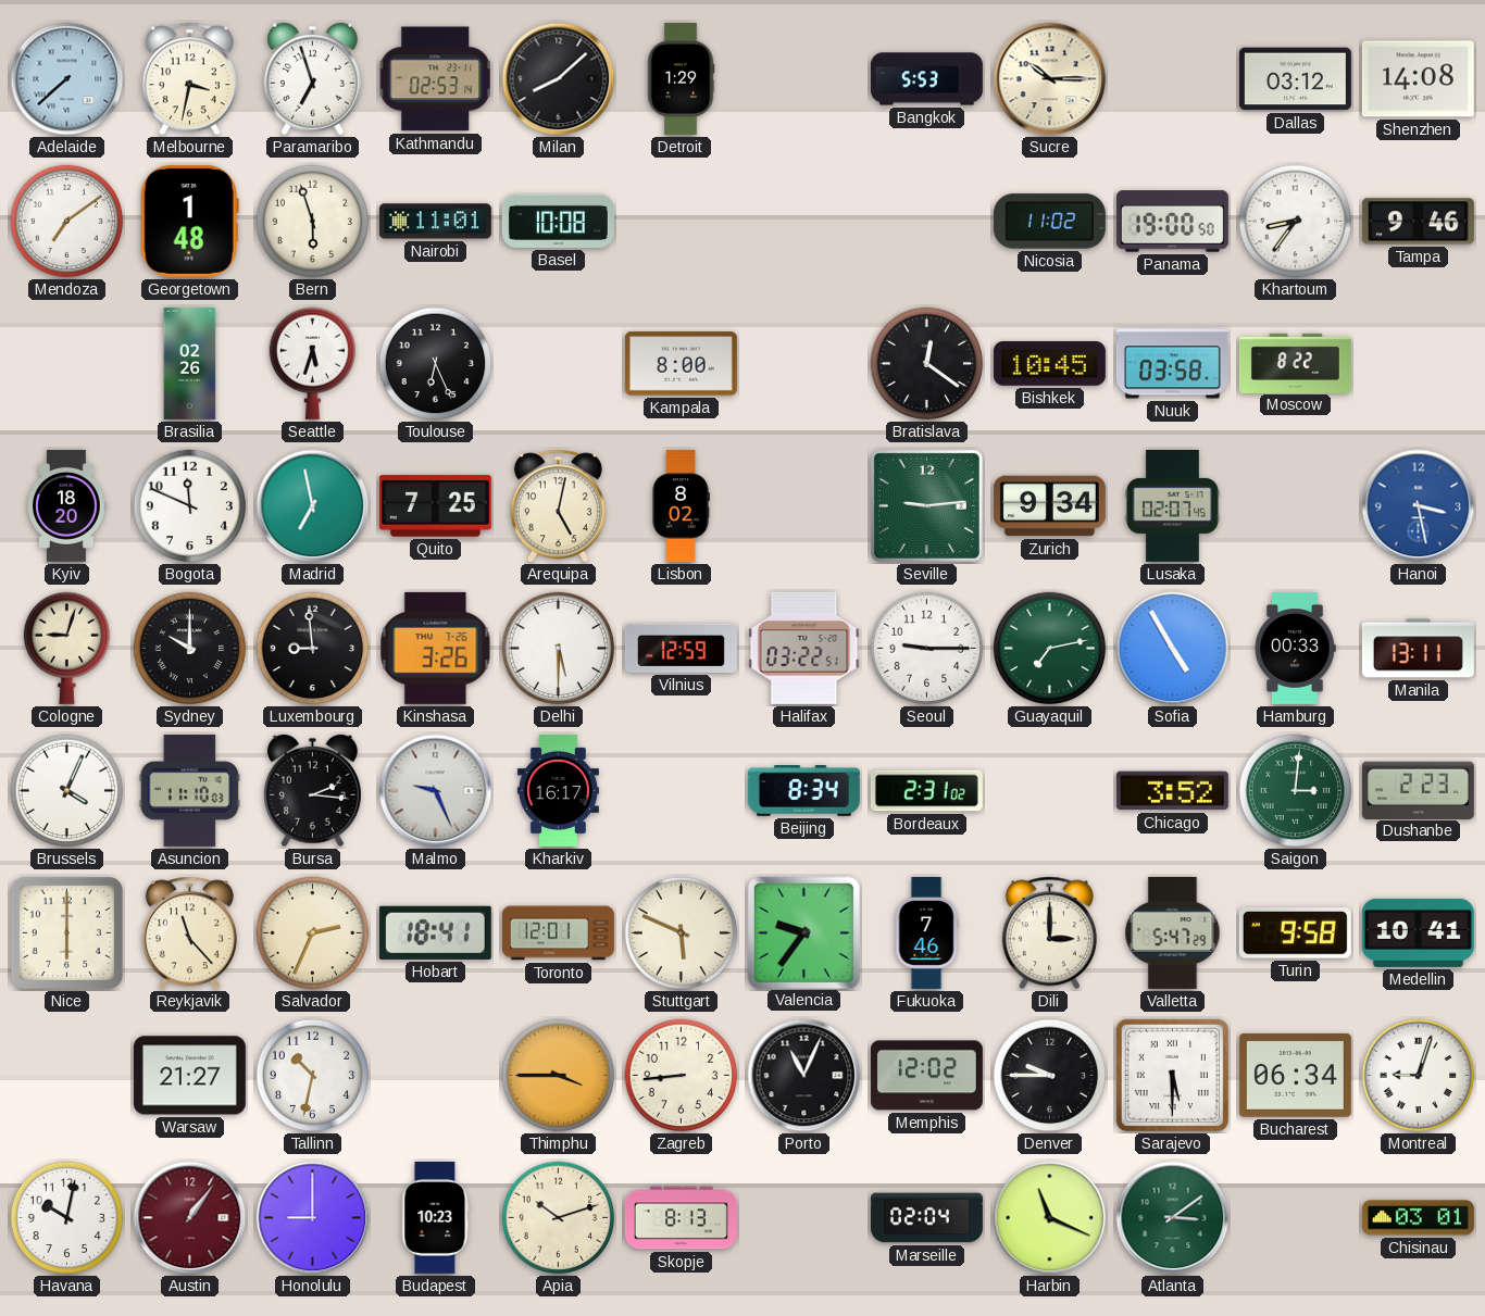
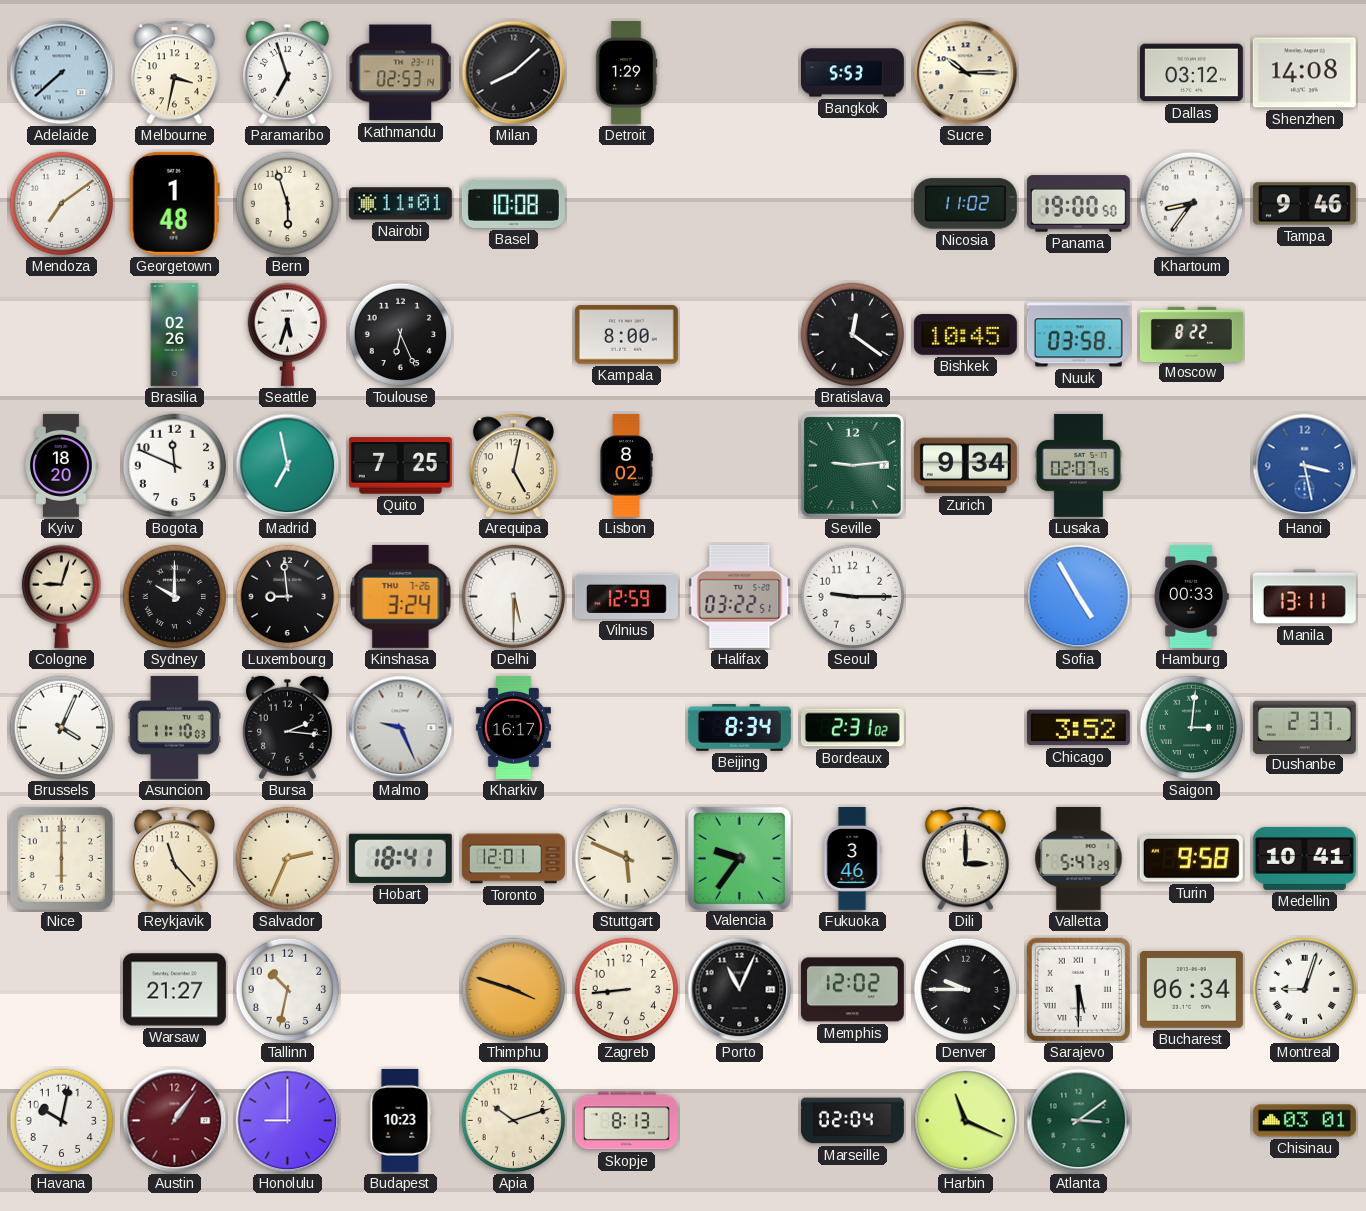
Kinshasa: 3:26 -> 3:24 (401, 596)
Guayaquil: 7:13 -> none (1050, 649)
Dushanbe: 2:23 -> 2:37 (1304, 727)
Fukuoka: 7:46 -> 3:46 (852, 858)
Thimphu: 3:45 -> 3:48 (514, 990)
